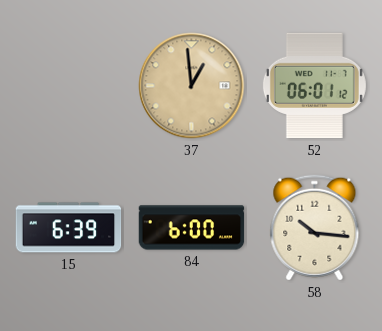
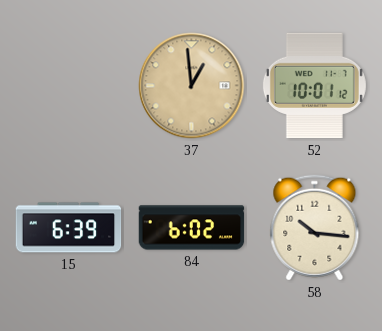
52: 06:01 -> 10:01 (314, 86)
84: 6:00 -> 6:02 (192, 228)
